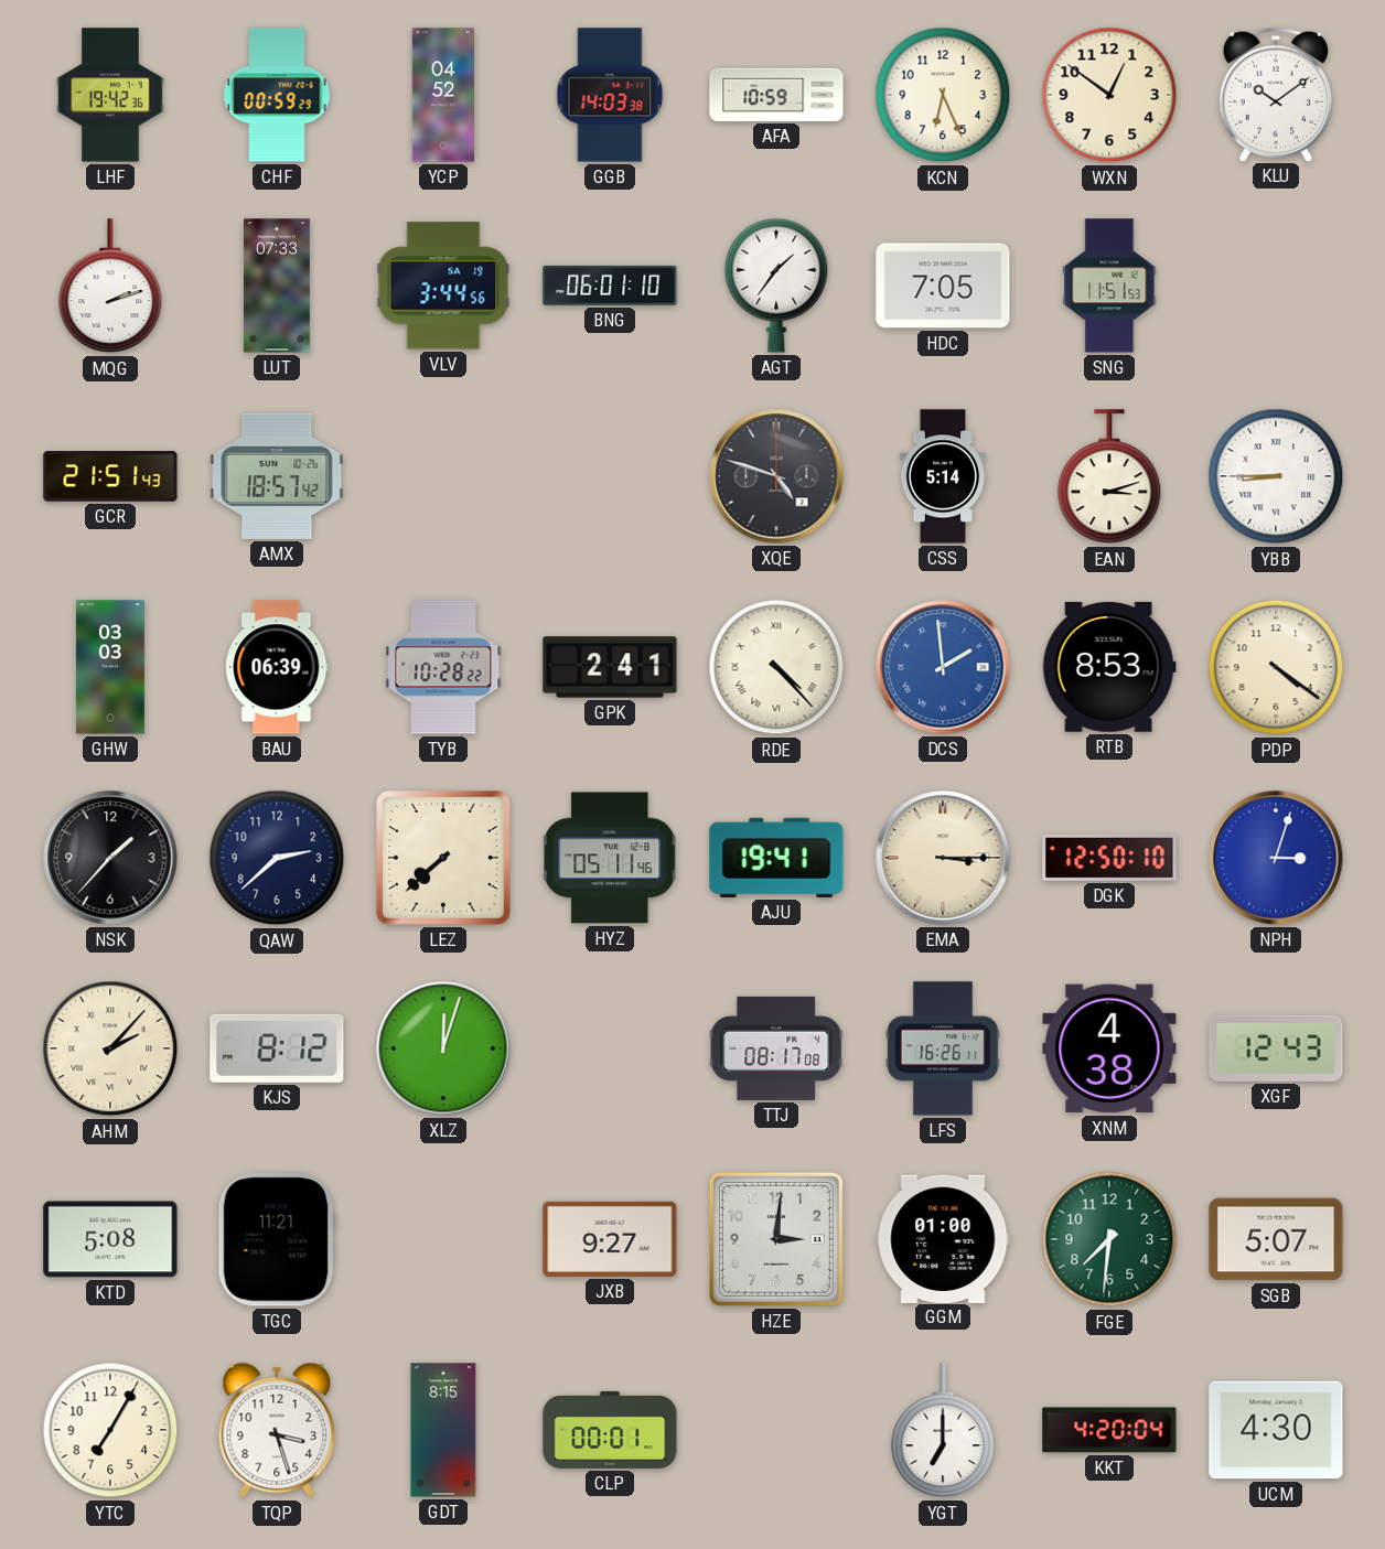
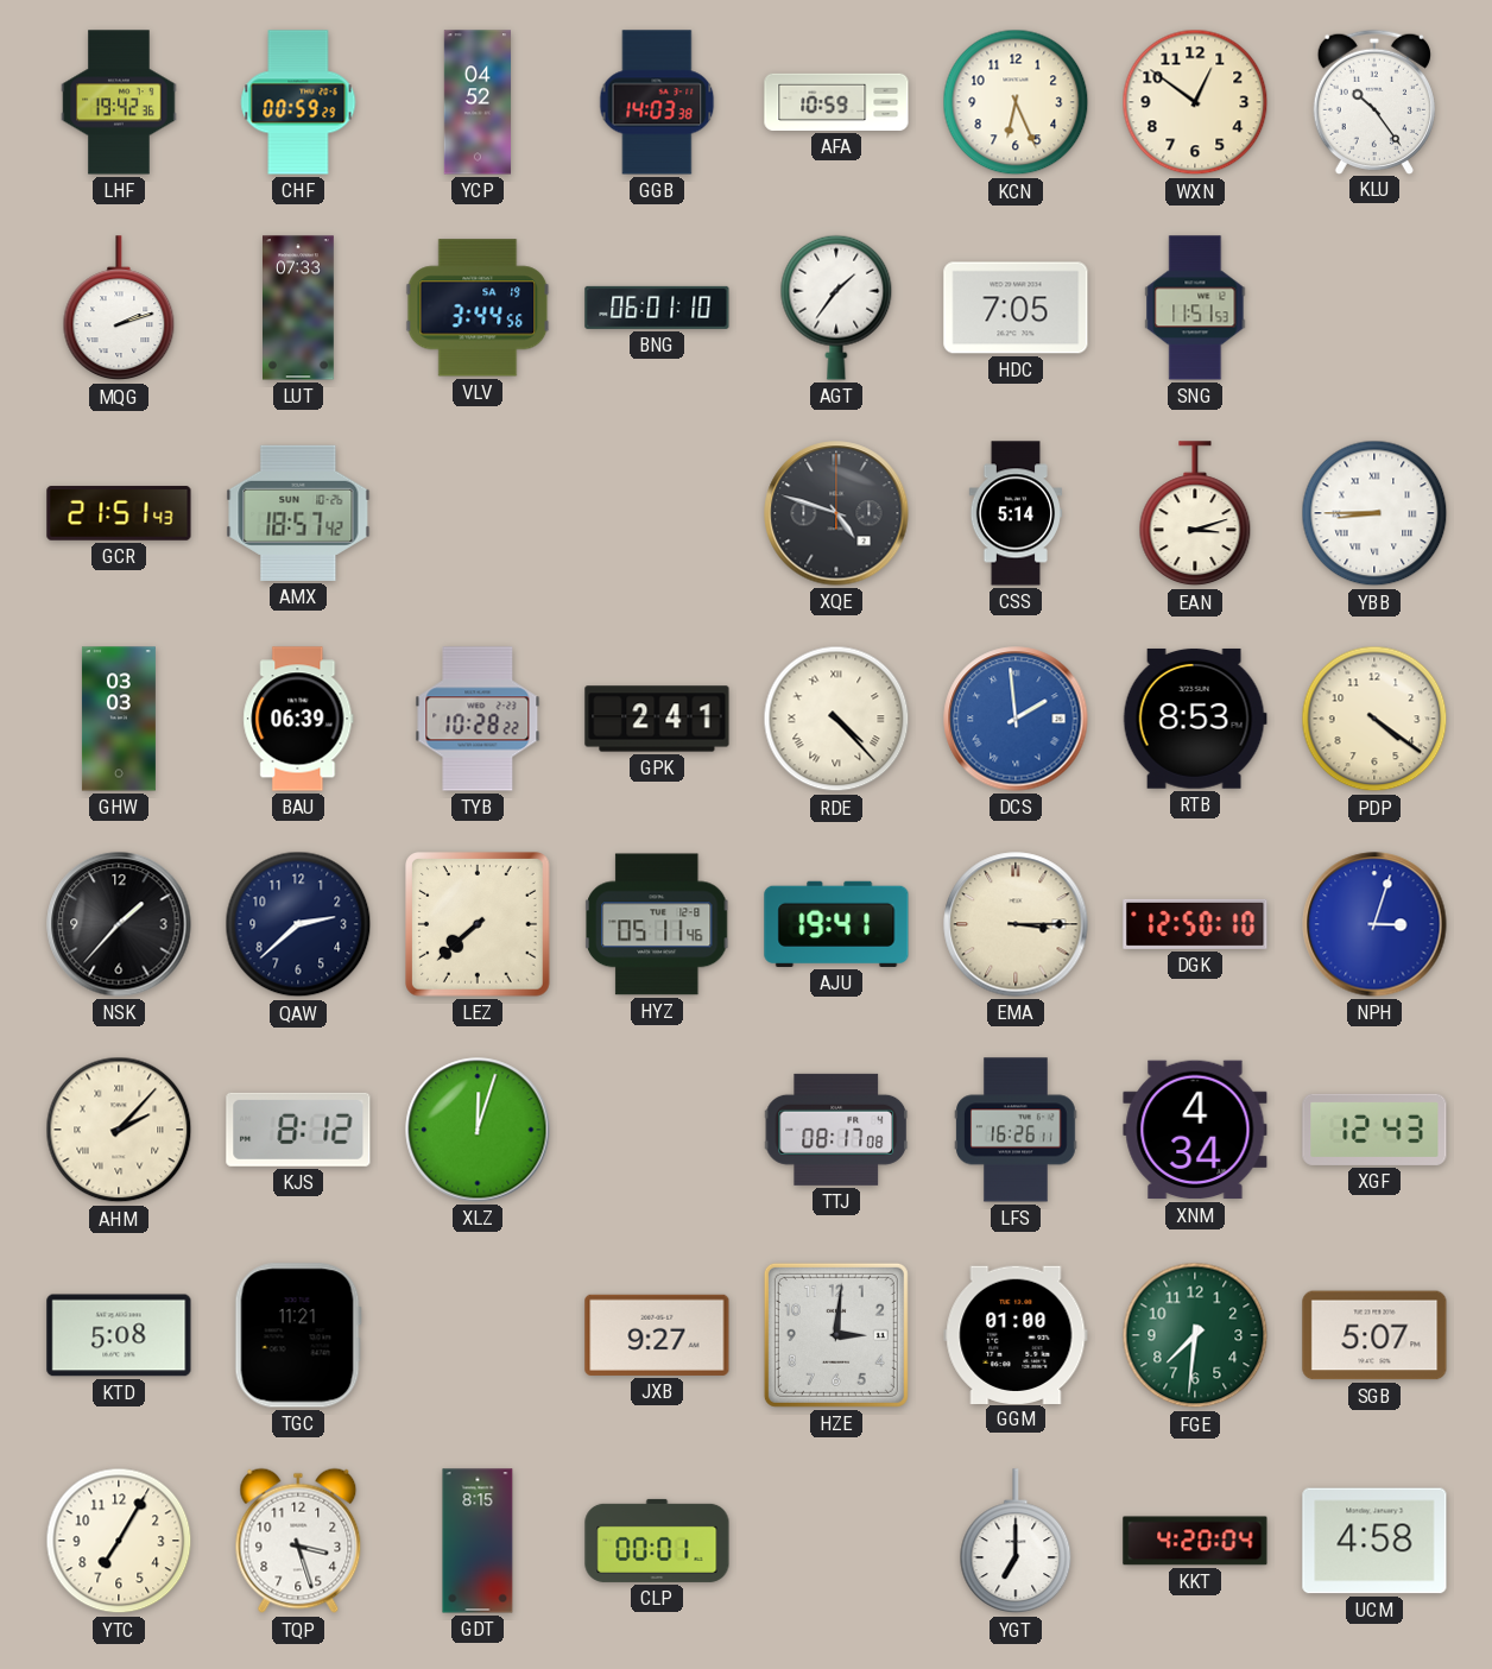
KLU: 10:09 -> 10:24 (1374, 101)
XNM: 4:38 -> 4:34 (1195, 1130)
UCM: 4:30 -> 4:58 (1374, 1541)
